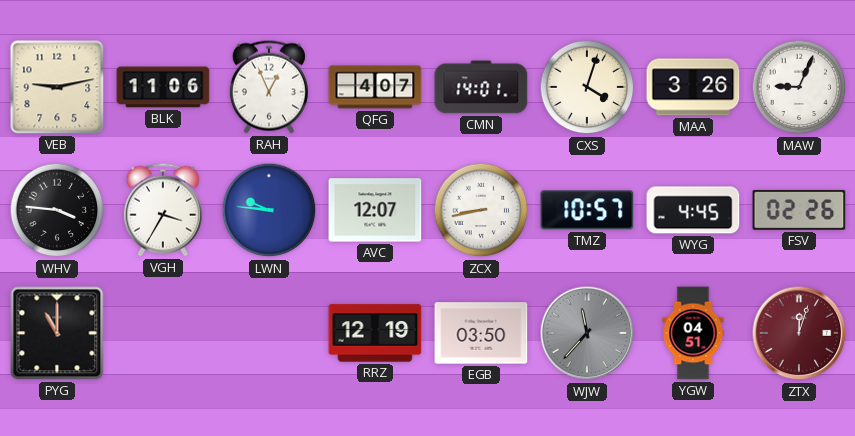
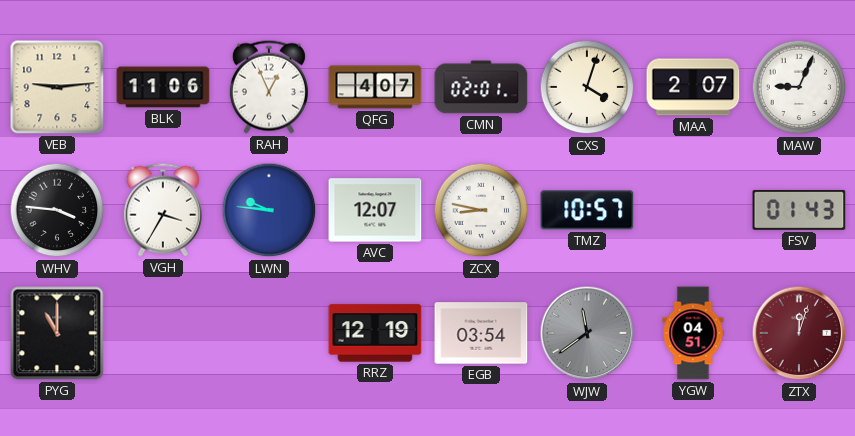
VEB: 9:13 -> 9:14 (57, 87)
CMN: 14:01 -> 02:01 (481, 87)
MAA: 3:26 -> 2:07 (693, 87)
ZCX: 8:43 -> 8:47 (481, 210)
WYG: 4:45 -> none (693, 210)
FSV: 02:26 -> 01:43 (799, 210)
EGB: 03:50 -> 03:54 (481, 333)
WJW: 11:37 -> 11:39 (587, 333)
